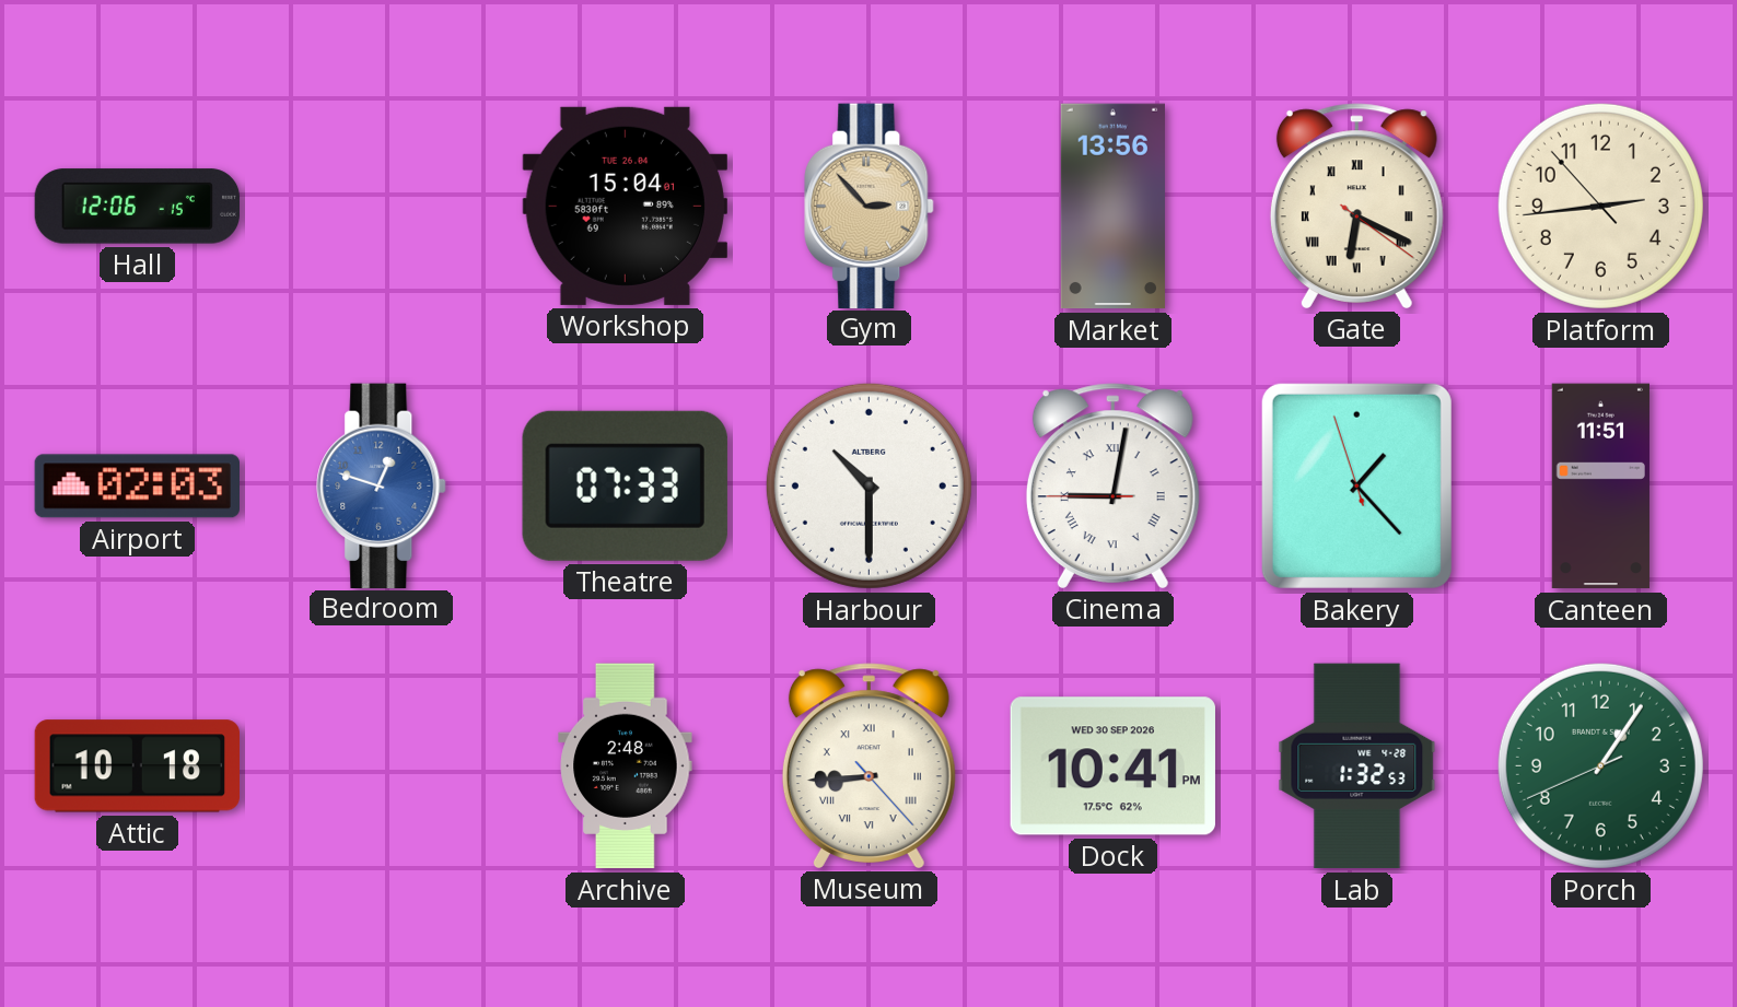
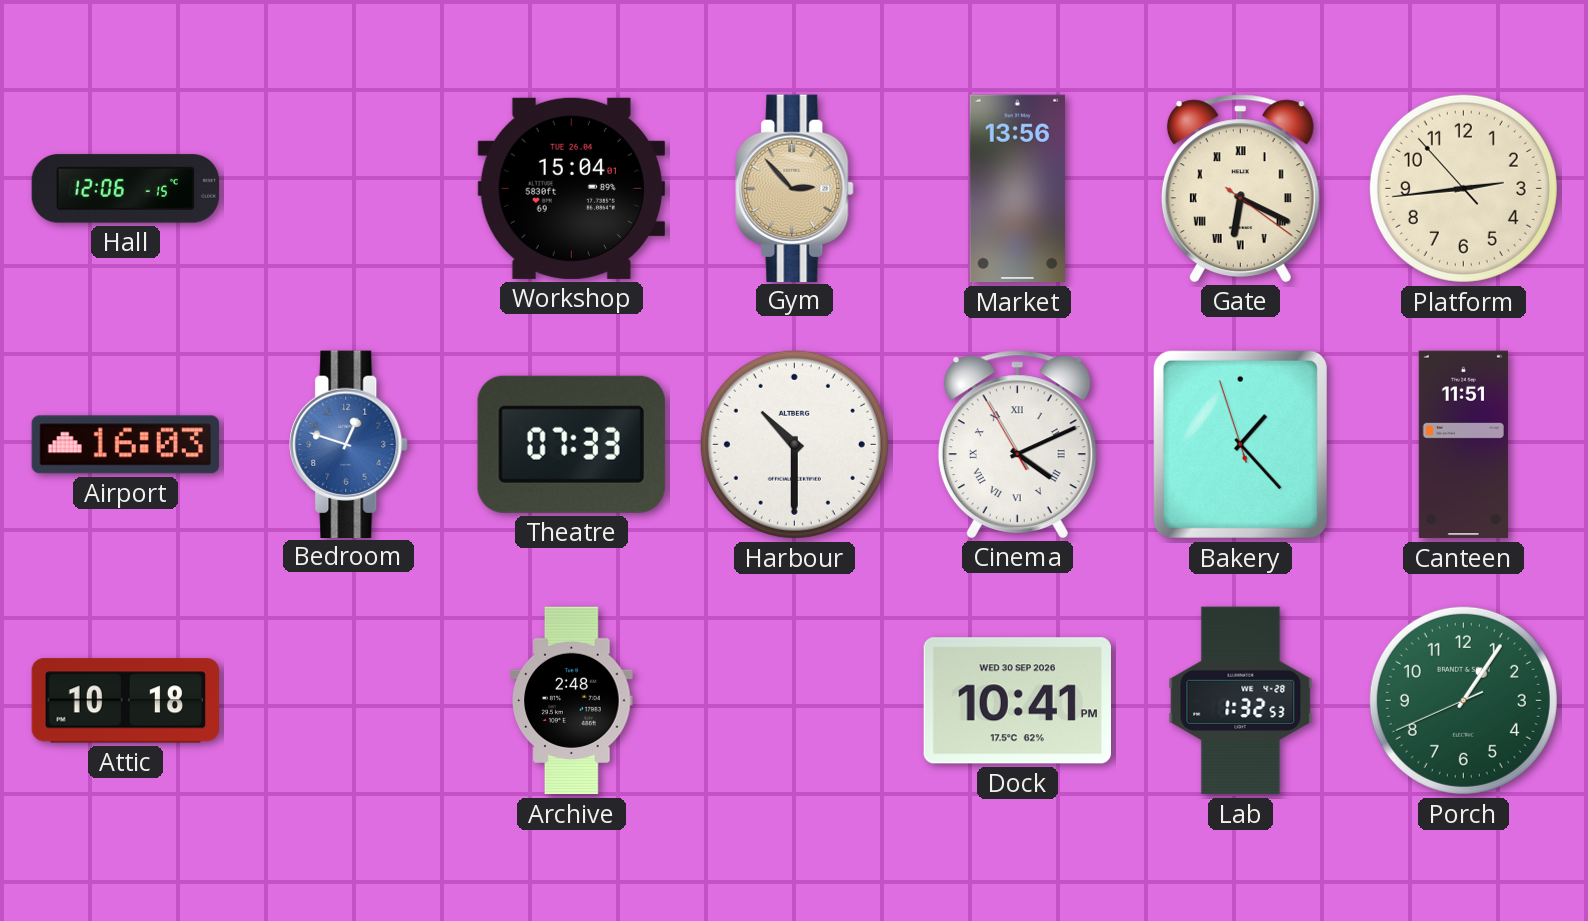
Airport: 02:03 -> 16:03 (125, 445)
Cinema: 9:01 -> 4:10 (1017, 444)
Museum: 8:44 -> none (868, 765)
